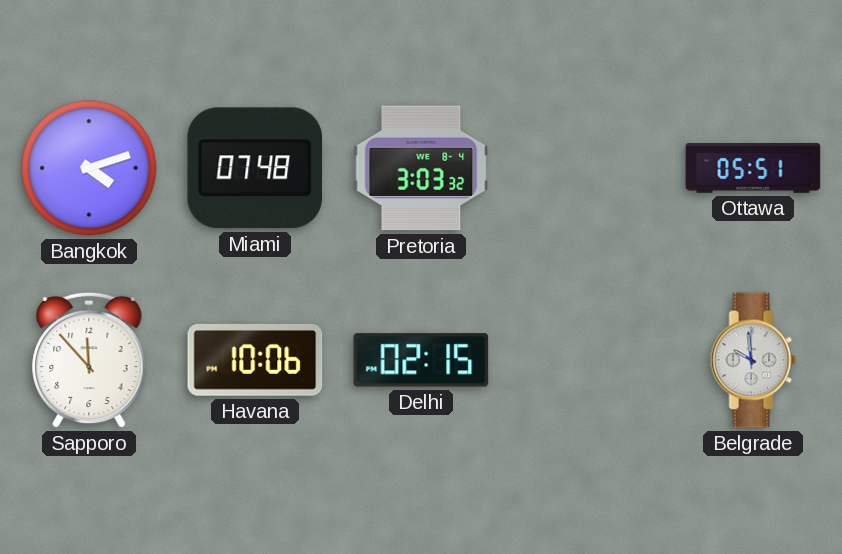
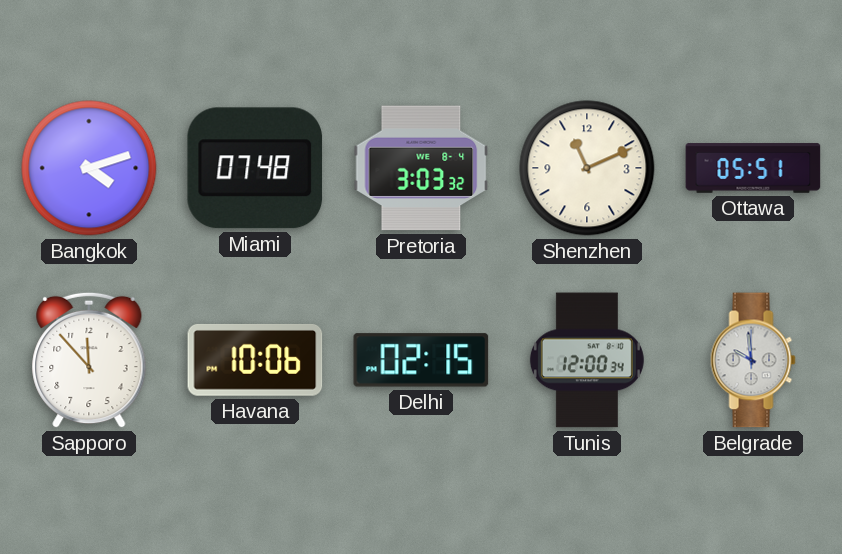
Shenzhen: none -> 11:11 (587, 168)
Tunis: none -> 12:00 (587, 360)
